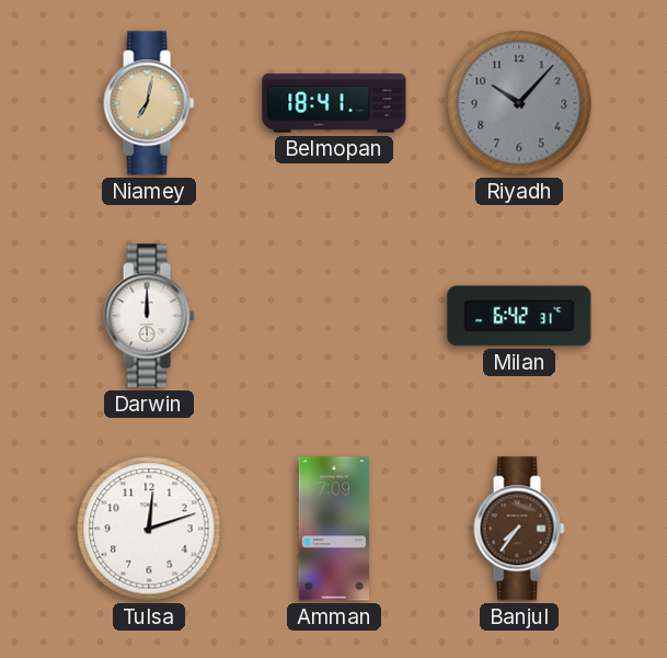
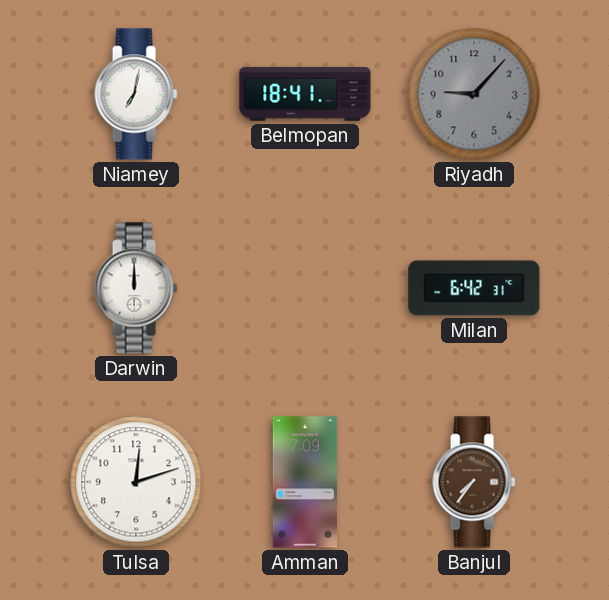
Niamey dial: champagne -> white (136, 94)
Riyadh: 10:07 -> 9:07 (474, 94)
